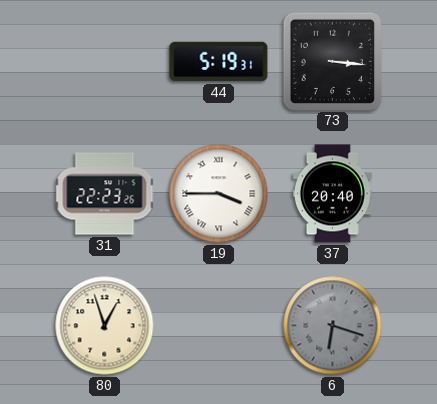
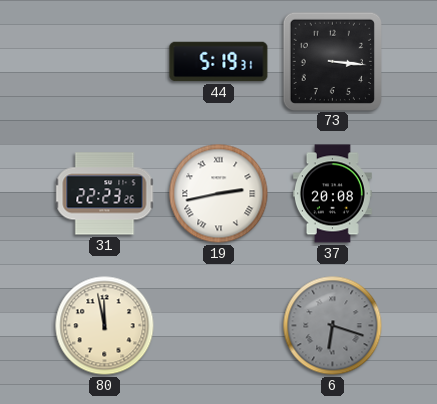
19: 3:45 -> 2:43 (219, 194)
37: 20:40 -> 20:08 (332, 194)
80: 12:57 -> 11:58 (105, 326)
